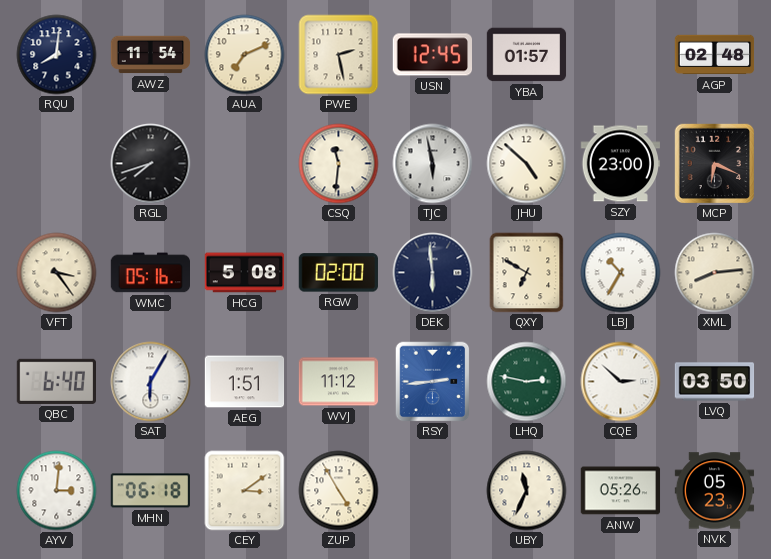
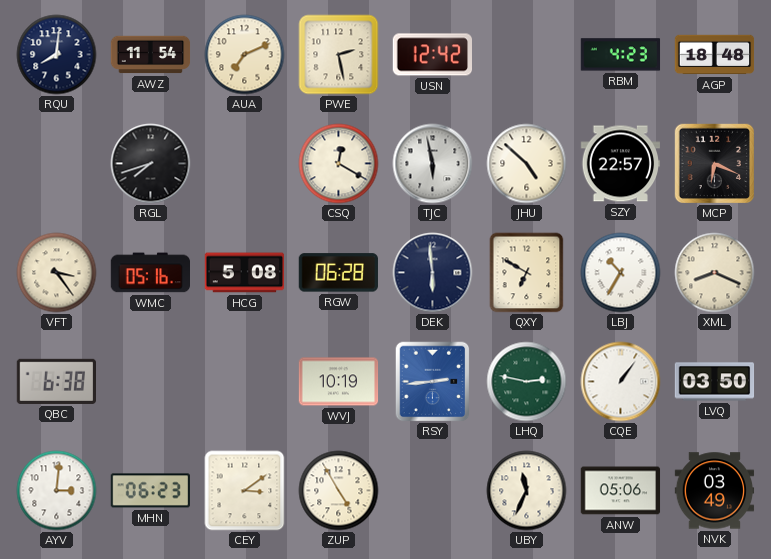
USN: 12:45 -> 12:42 (433, 55)
YBA: 01:57 -> none (527, 55)
RBM: none -> 4:23 (621, 55)
AGP: 02:48 -> 18:48 (715, 55)
CSQ: 11:31 -> 12:20 (339, 164)
SZY: 23:00 -> 22:57 (620, 164)
RGW: 02:00 -> 06:28 (338, 273)
XML: 8:14 -> 8:19 (715, 273)
QBC: 6:40 -> 6:38 (56, 381)
SAT: 6:05 -> none (151, 382)
AEG: 1:51 -> none (245, 382)
WVJ: 11:12 -> 10:19 (339, 382)
CQE: 2:52 -> 1:06 (621, 382)
MHN: 06:18 -> 06:23 (150, 491)
ANW: 05:26 -> 05:06 (621, 491)
NVK: 05:23 -> 03:49 (715, 491)
